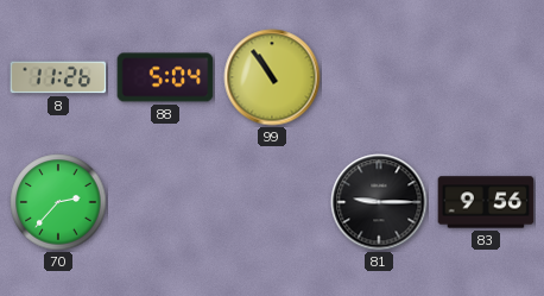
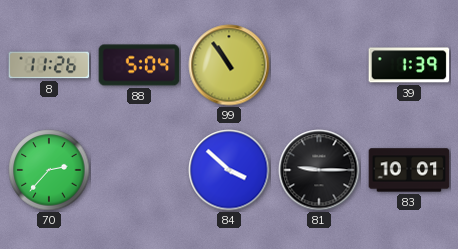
39: none -> 1:39 (409, 65)
84: none -> 3:52 (229, 170)
83: 9:56 -> 10:01 (409, 170)
